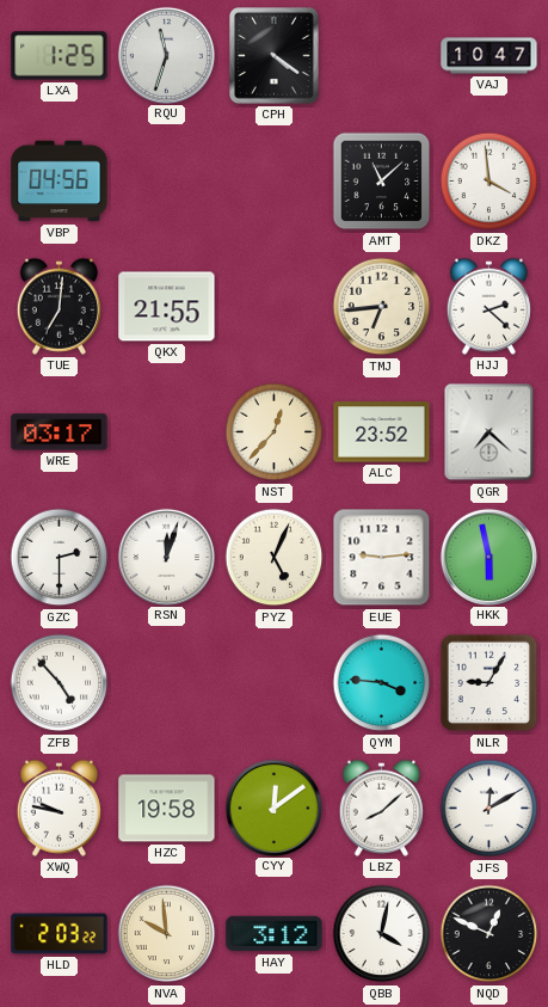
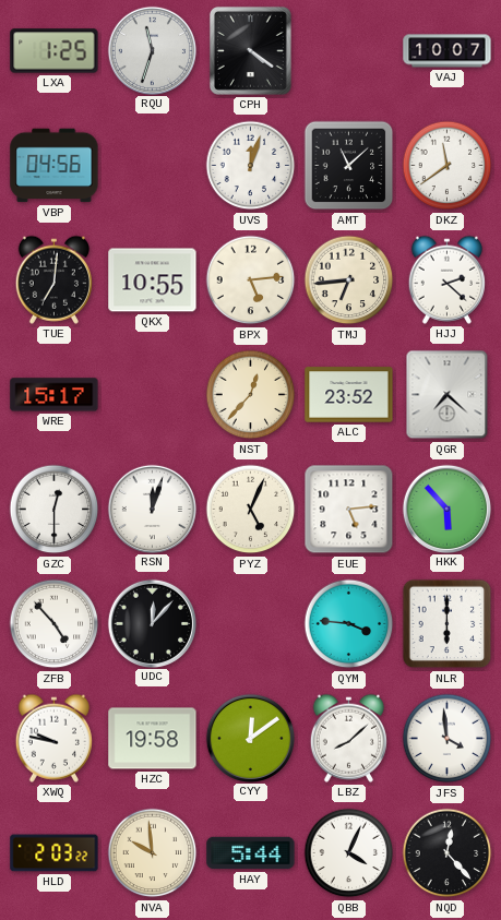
VAJ: 10:47 -> 10:07 (448, 51)
UVS: none -> 12:03 (251, 166)
DKZ: 3:59 -> 11:39 (448, 166)
QKX: 21:55 -> 10:55 (153, 280)
BPX: none -> 5:14 (251, 280)
WRE: 03:17 -> 15:17 (55, 395)
GZC: 2:30 -> 12:30 (55, 510)
EUE: 9:14 -> 5:14 (349, 510)
HKK: 5:58 -> 5:53 (446, 509)
UDC: none -> 12:07 (152, 623)
NLR: 9:05 -> 6:00 (448, 624)
JFS: 12:10 -> 3:59 (448, 739)
HAY: 3:12 -> 5:44 (251, 853)
QBB: 4:02 -> 4:04 (349, 853)
NQD: 12:49 -> 12:23 (448, 853)
